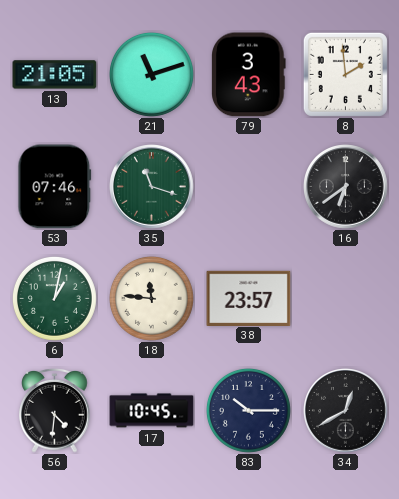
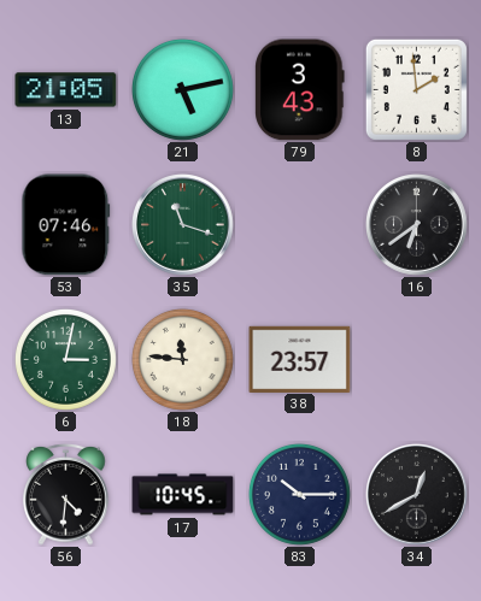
21: 11:12 -> 5:13 (182, 89)
6: 1:02 -> 3:02 (65, 359)
